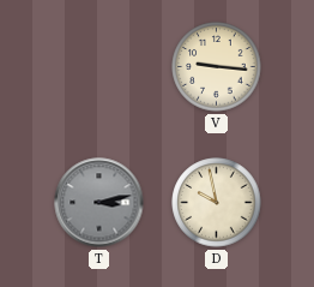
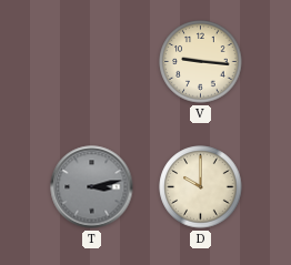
D: 9:58 -> 10:00 (201, 187)
